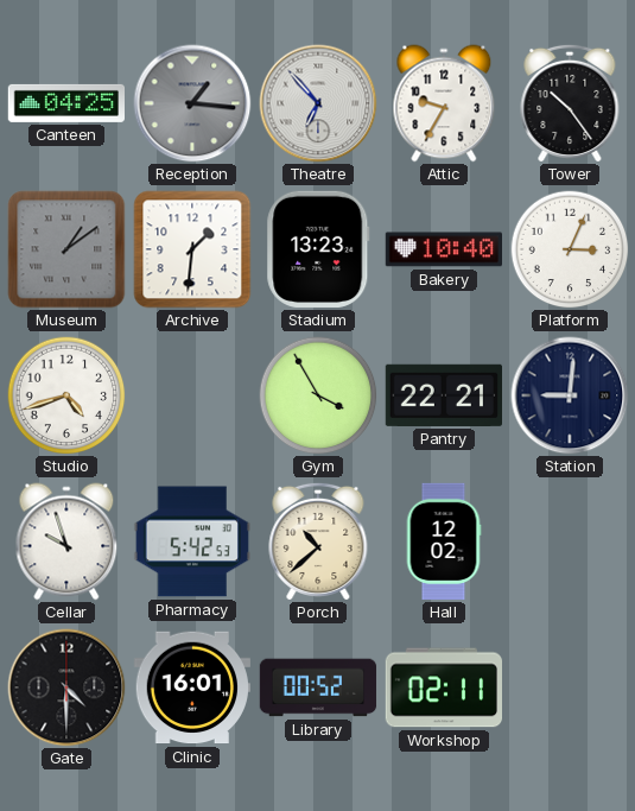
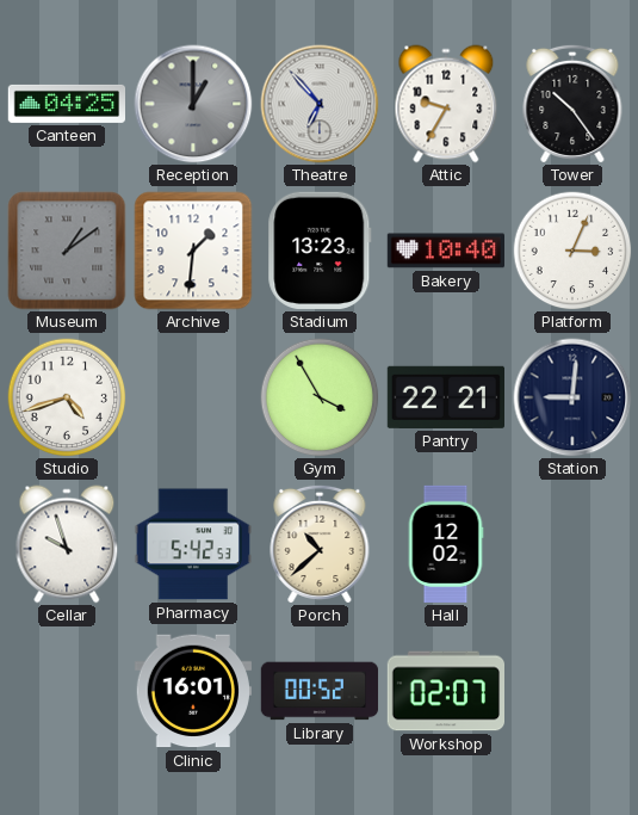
Reception: 1:16 -> 1:00 (193, 104)
Gate: 4:30 -> none (66, 688)
Workshop: 02:11 -> 02:07 (445, 691)
